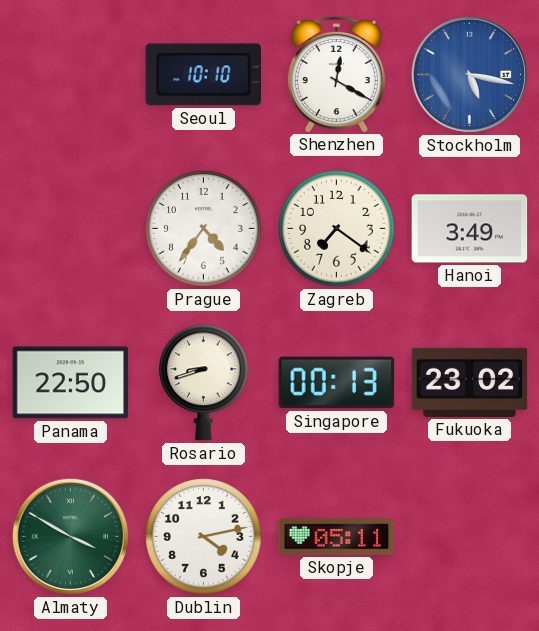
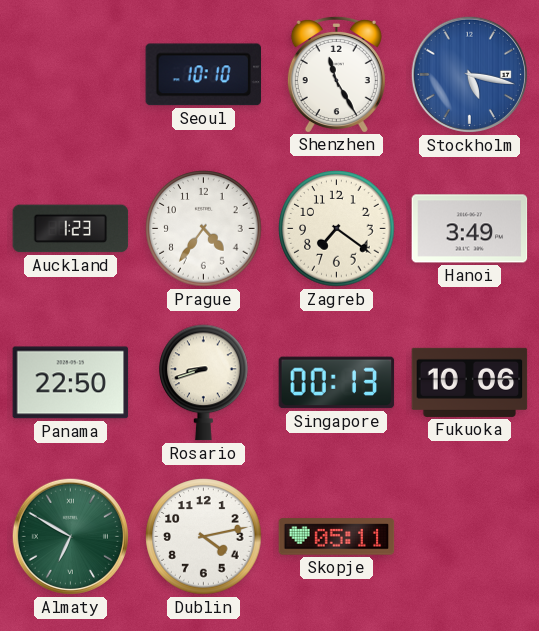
Shenzhen: 12:20 -> 11:25 (336, 74)
Auckland: none -> 1:23 (71, 229)
Fukuoka: 23:02 -> 10:06 (470, 382)
Almaty: 3:50 -> 6:50 (70, 536)
